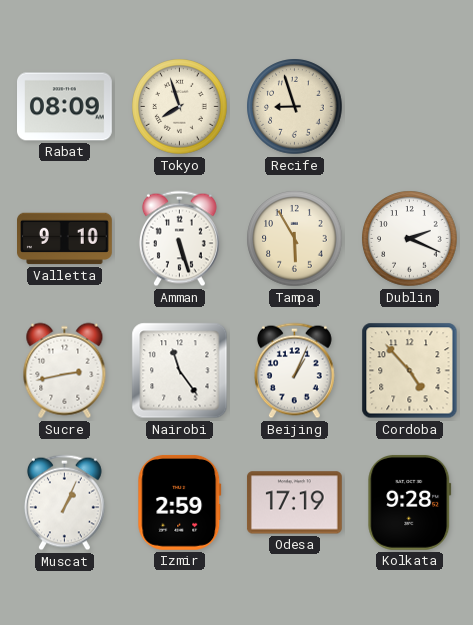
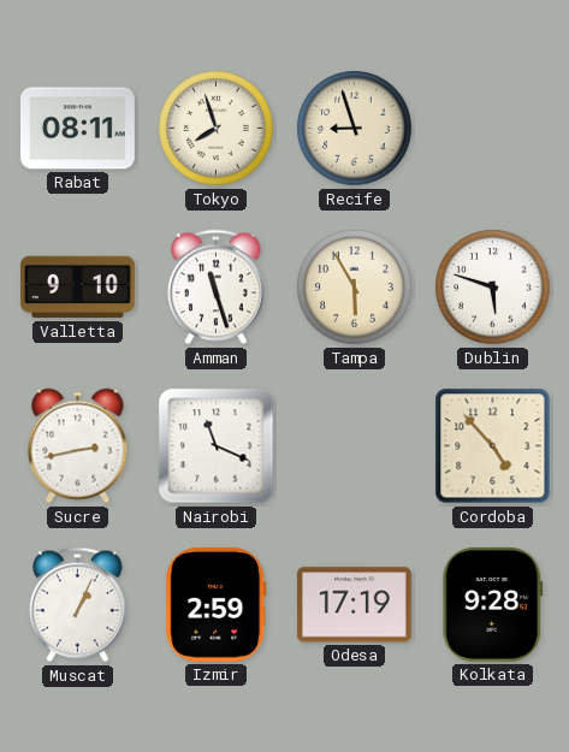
Rabat: 08:09 -> 08:11 (78, 129)
Amman: 5:27 -> 11:27 (215, 288)
Dublin: 2:19 -> 5:48 (493, 288)
Nairobi: 11:24 -> 11:19 (217, 446)
Beijing: 1:04 -> none (294, 371)
